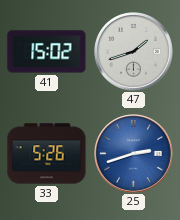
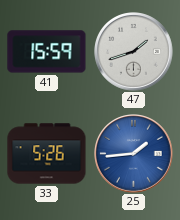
41: 15:02 -> 15:59 (47, 52)
25: 2:42 -> 1:44 (134, 154)
